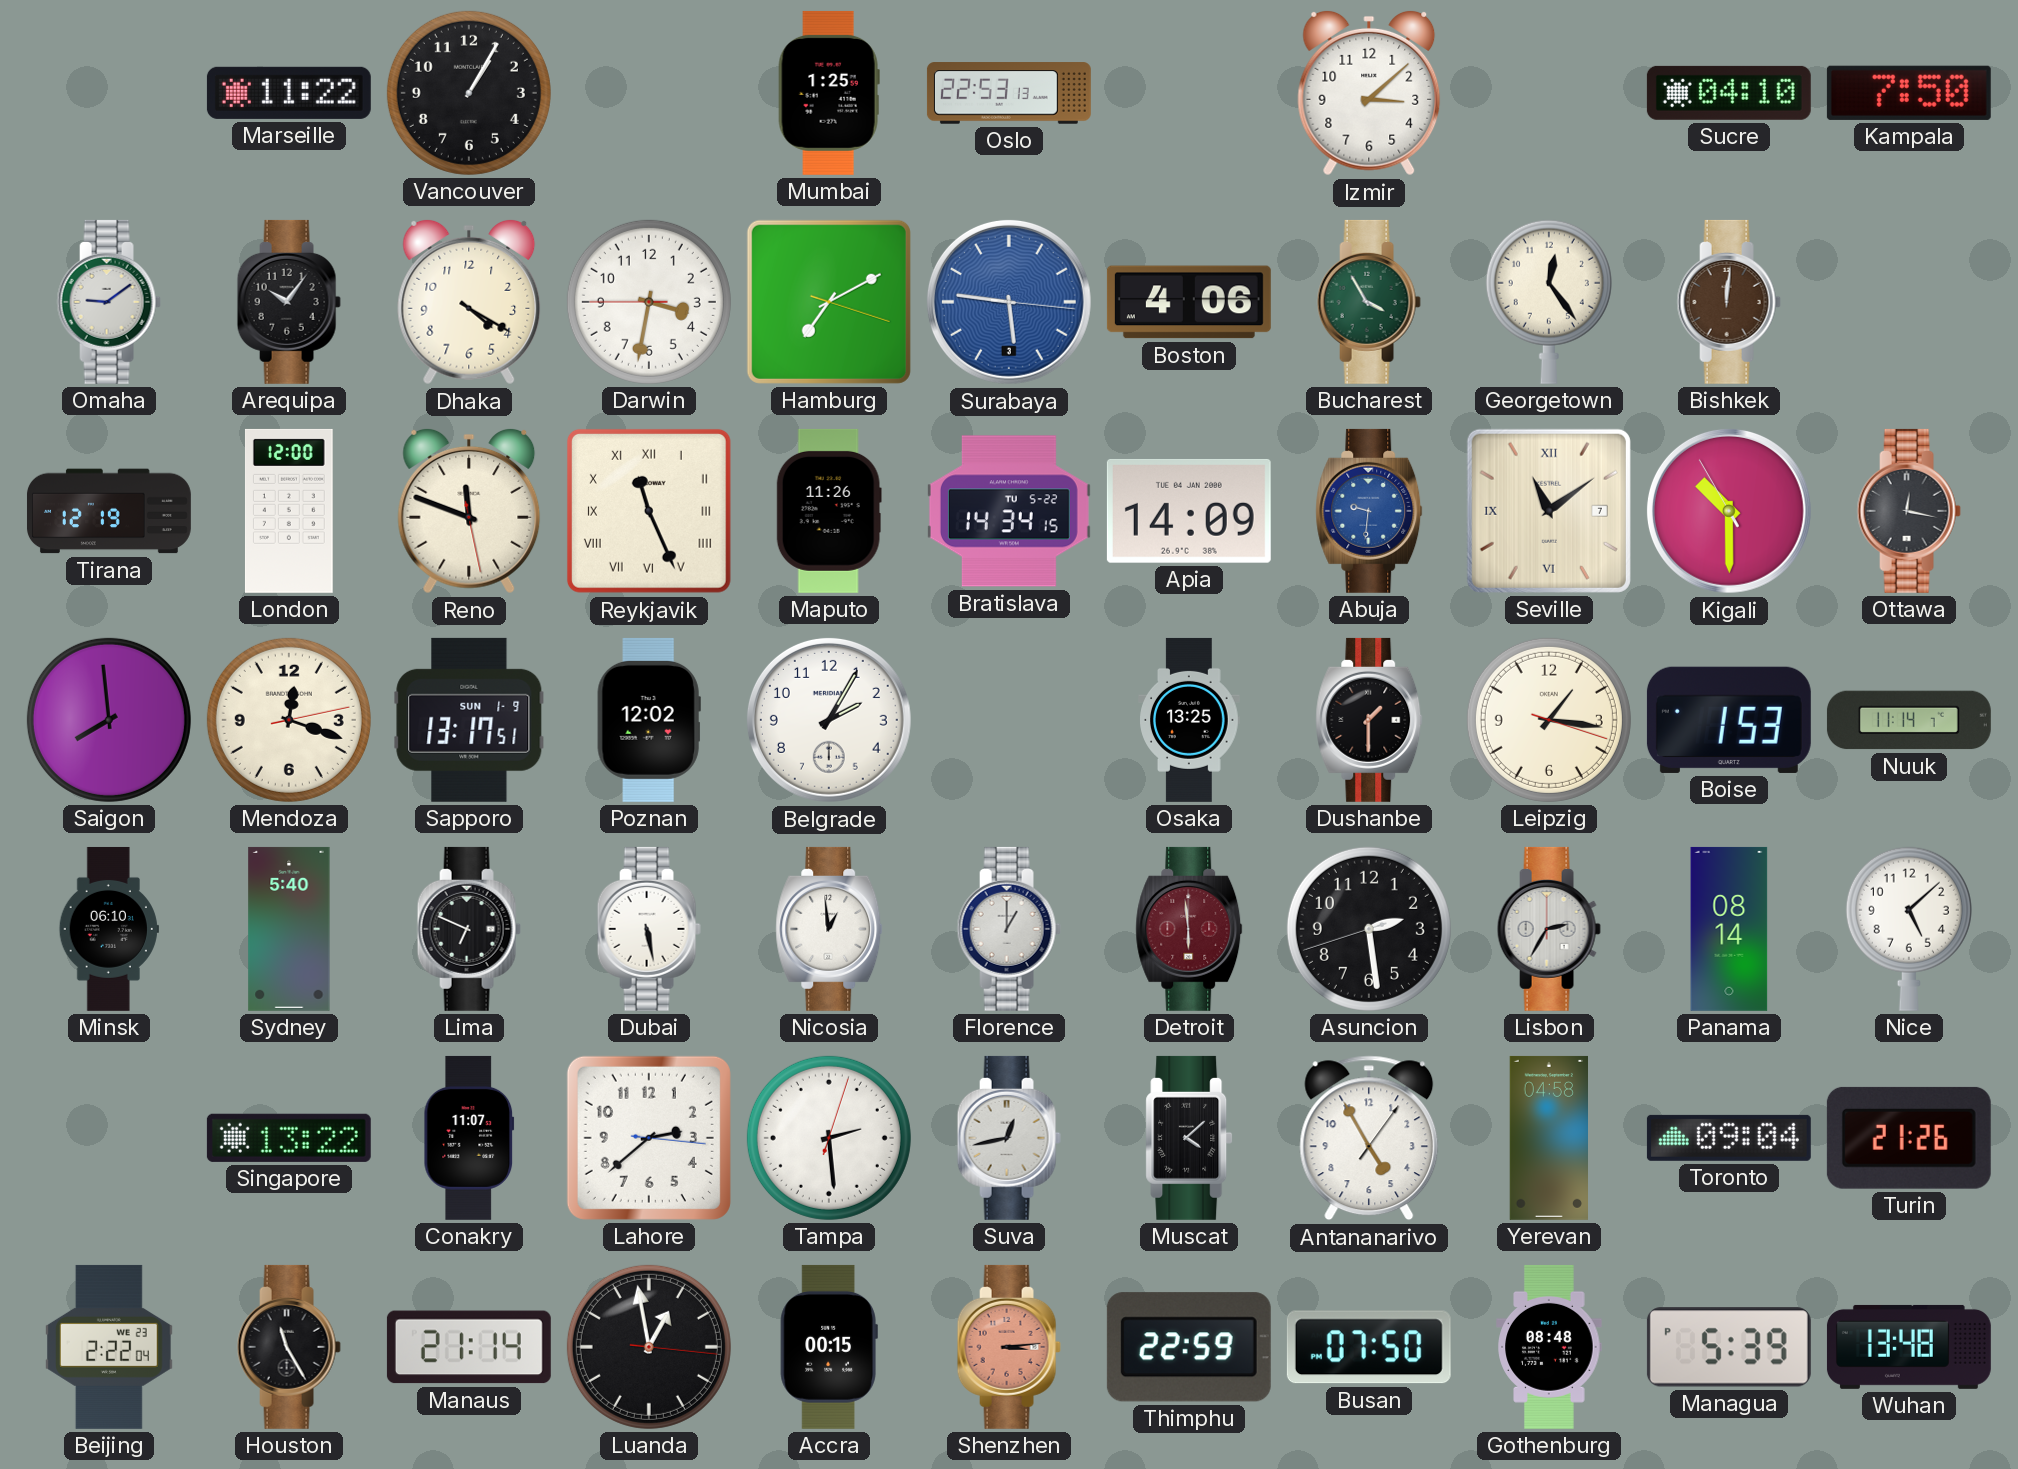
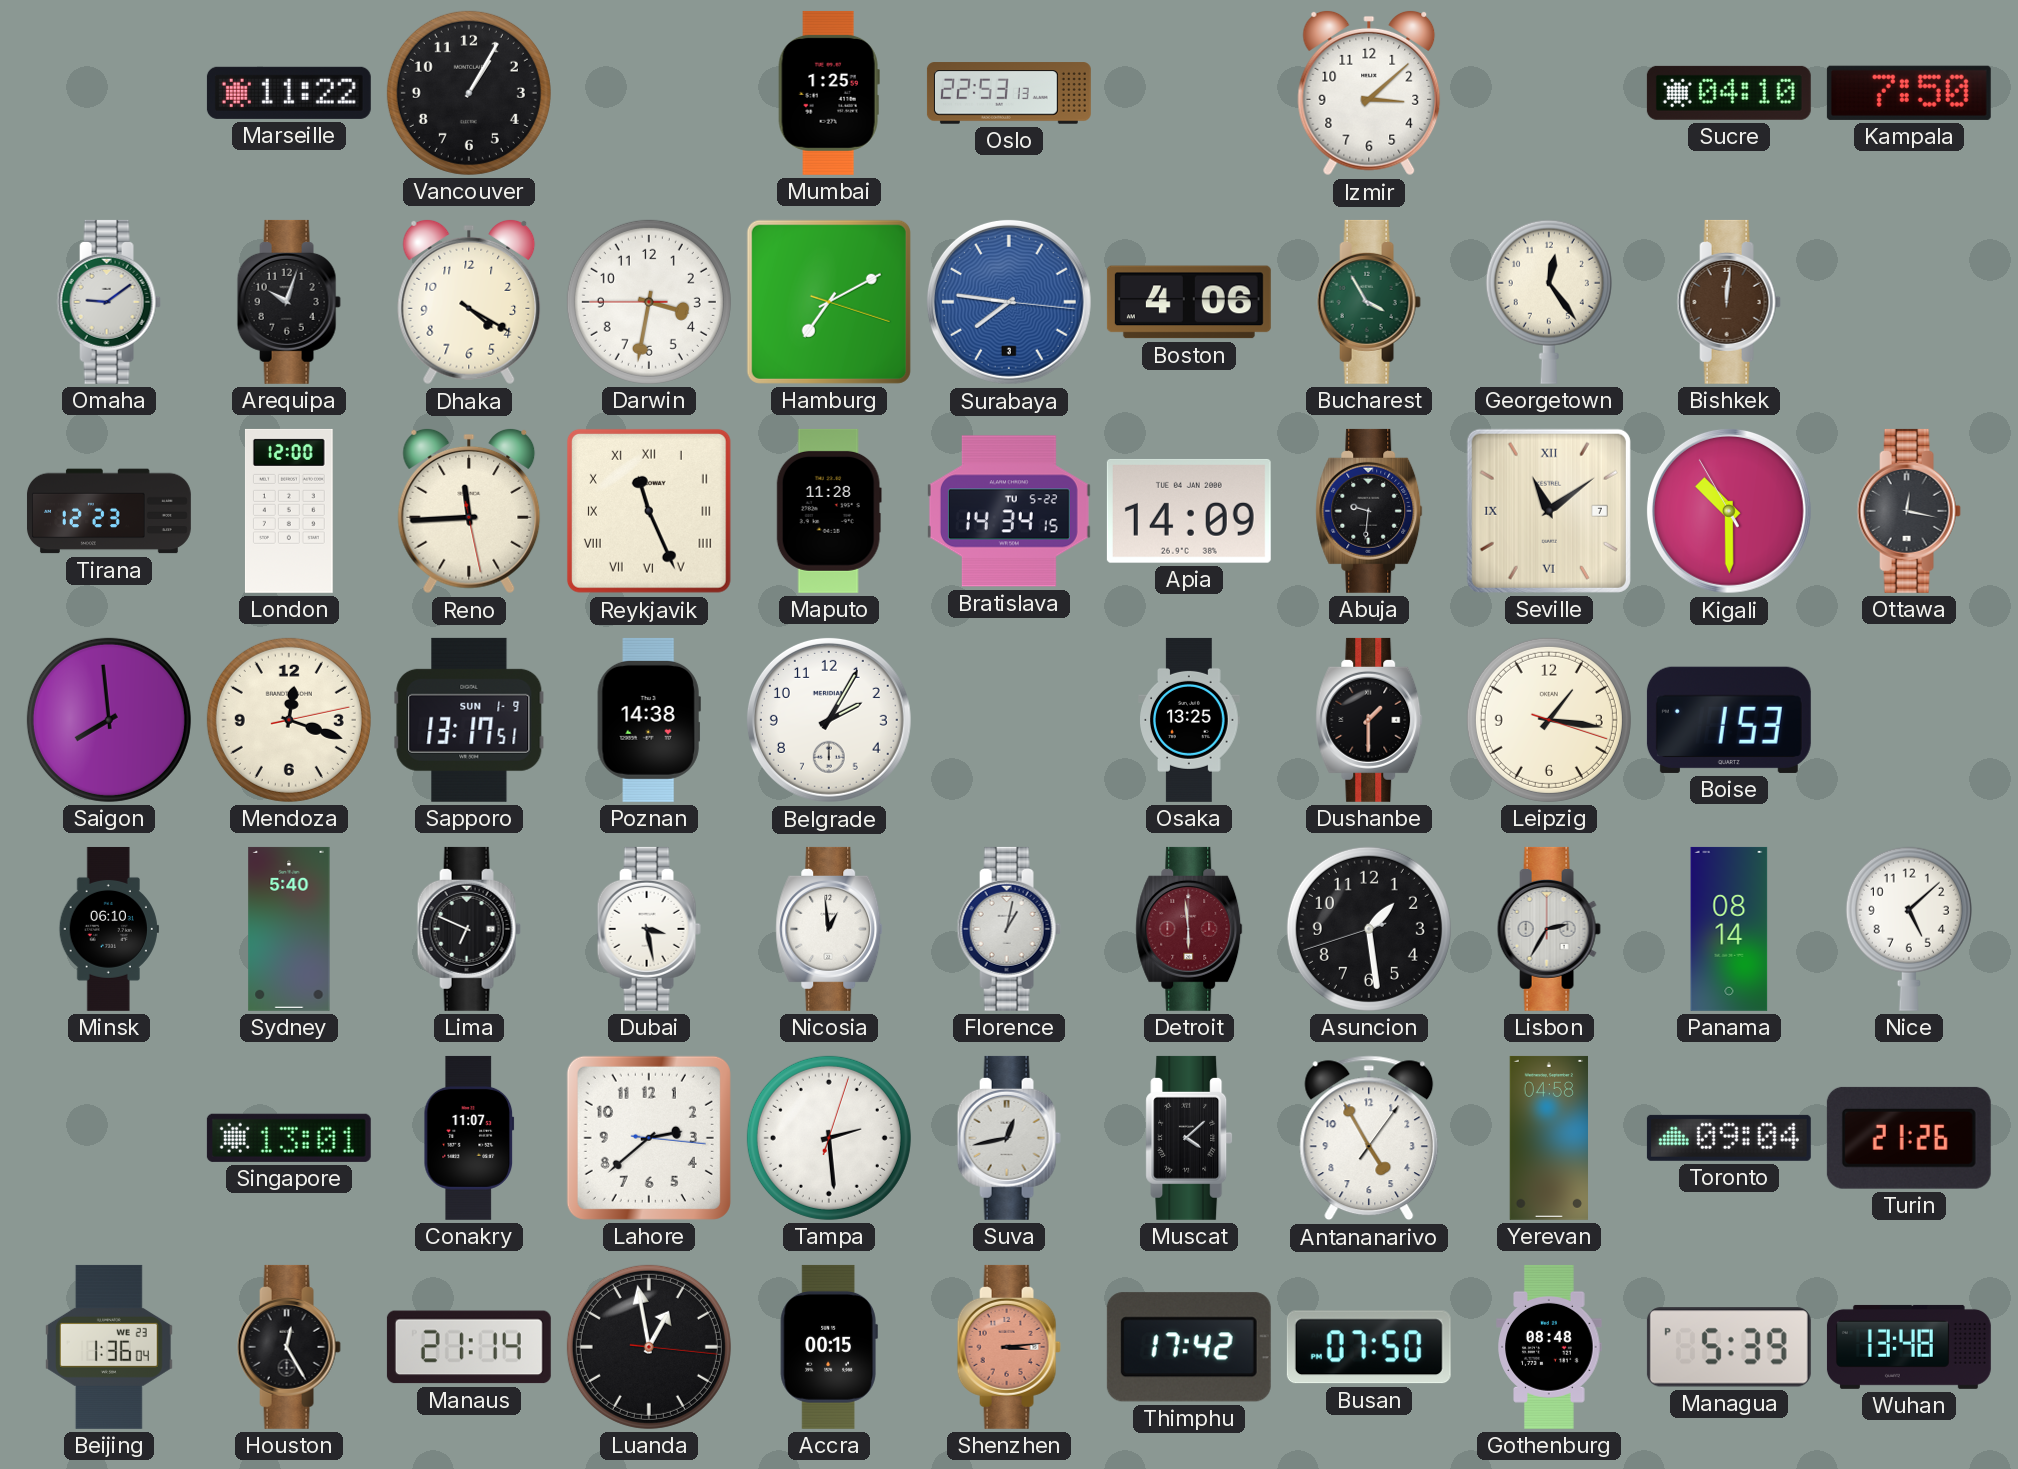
Arequipa: 10:06 -> 10:03 (289, 302)
Surabaya: 5:46 -> 7:46 (1009, 302)
Tirana: 12:19 -> 12:23 (109, 511)
Reno: 11:48 -> 11:44 (469, 511)
Maputo: 11:26 -> 11:28 (829, 511)
Abuja dial: blue -> black (1369, 511)
Poznan: 12:02 -> 14:38 (649, 720)
Nuuk: 11:14 -> none (1909, 720)
Dubai: 5:28 -> 3:28 (649, 929)
Florence: 1:00 -> 1:02 (1009, 929)
Asuncion: 2:28 -> 1:28 (1369, 929)
Singapore: 13:22 -> 13:01 (289, 1138)
Beijing: 2:22 -> 1:36 (110, 1347)
Houston: 11:25 -> 12:25 (289, 1347)
Thimphu: 22:59 -> 17:42 (1189, 1347)
